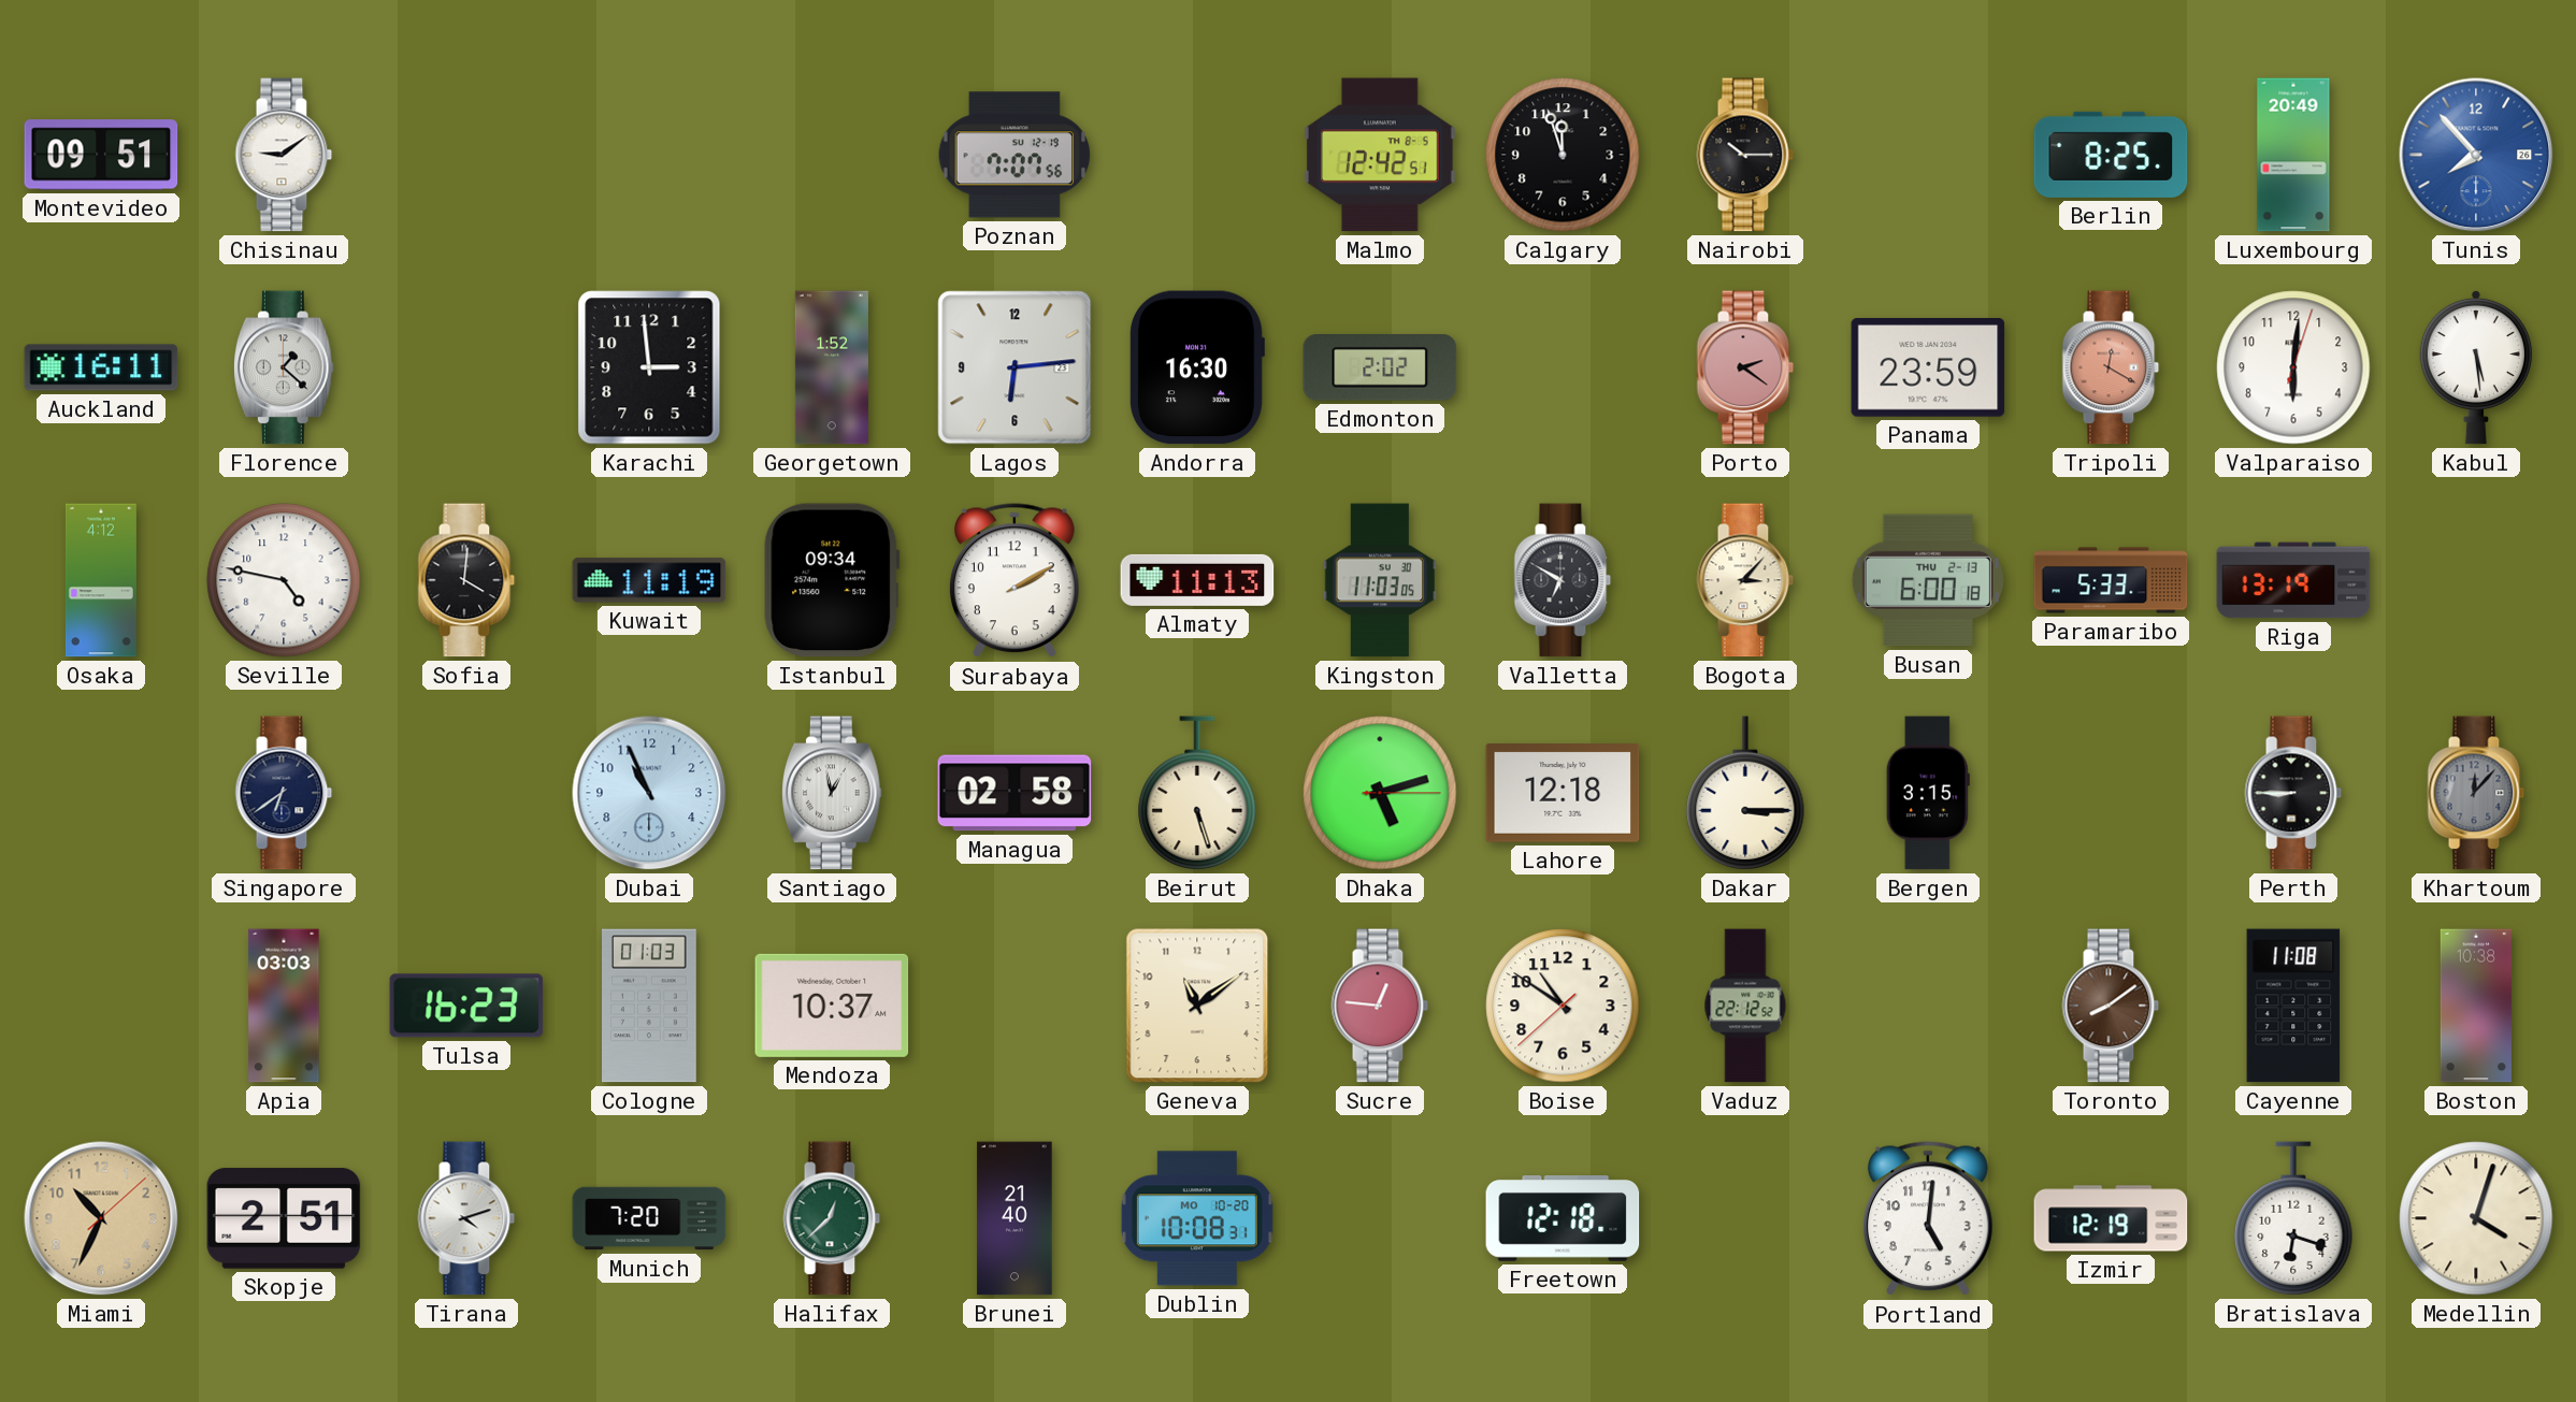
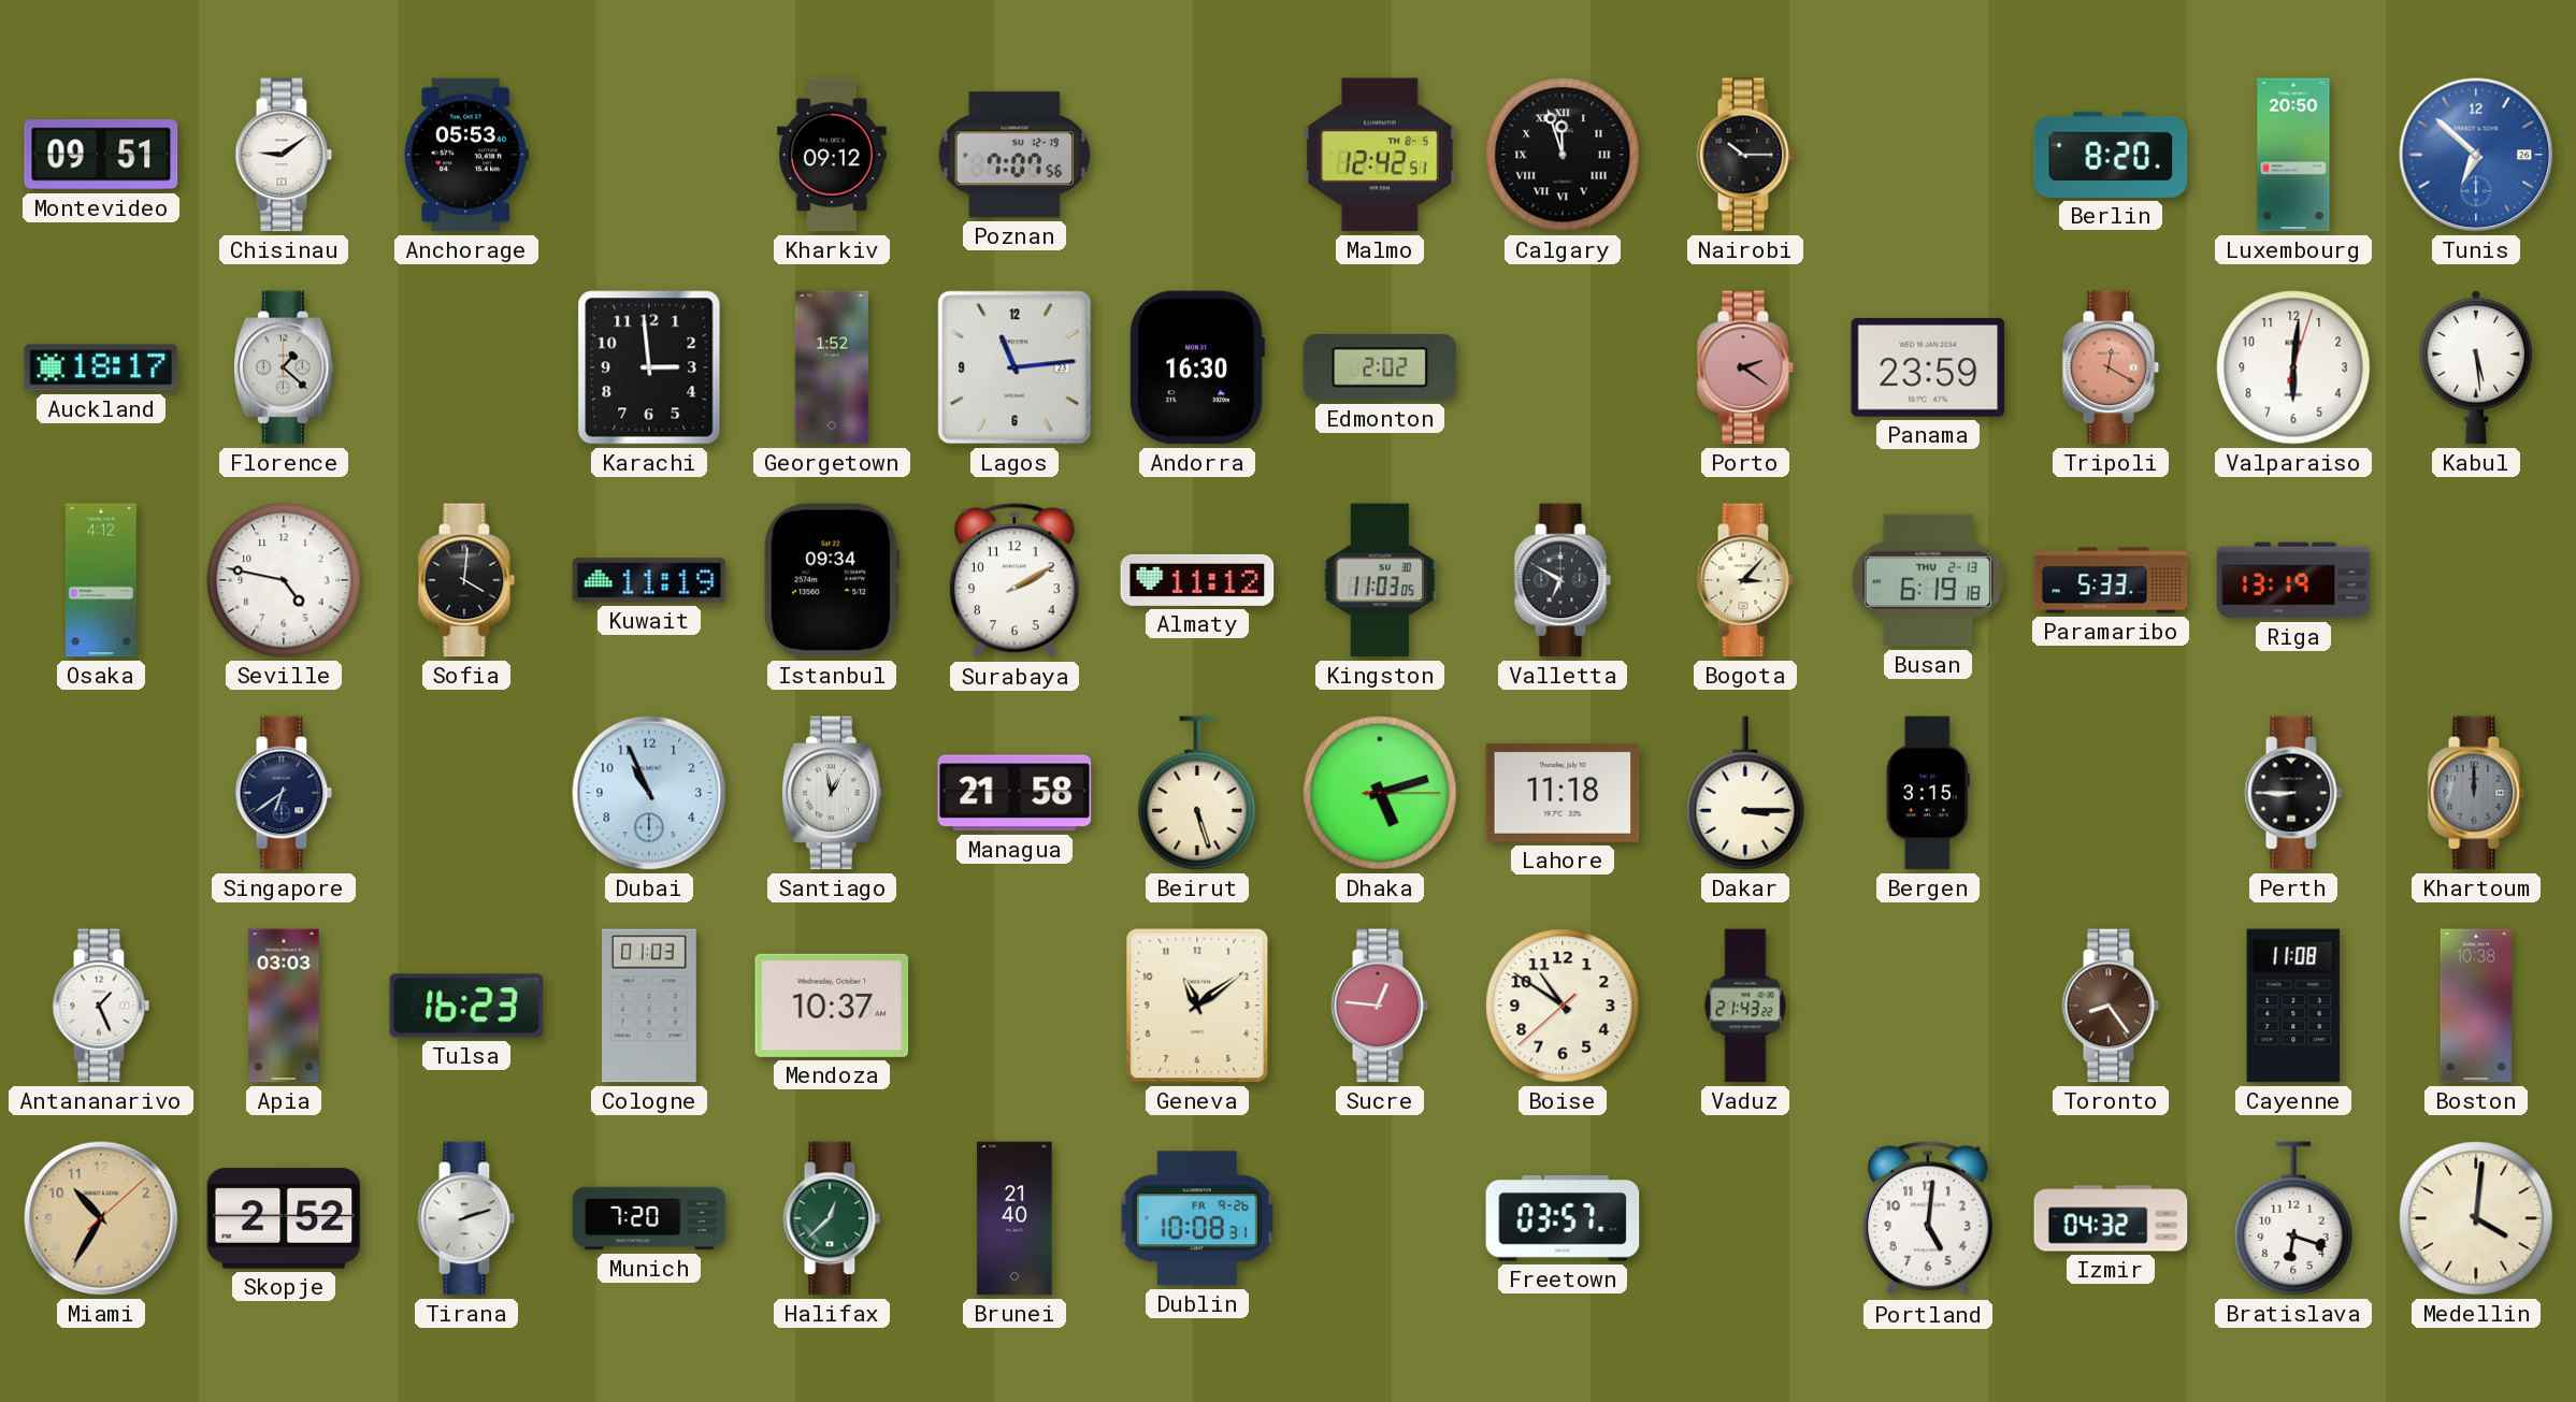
Anchorage: none -> 05:53 (466, 155)
Kharkiv: none -> 09:12 (833, 155)
Calgary numerals: Arabic -> Roman (1563, 155)
Berlin: 8:25 -> 8:20 (2111, 155)
Luxembourg: 20:49 -> 20:50 (2293, 155)
Tunis: 7:53 -> 6:52 (2476, 155)
Auckland: 16:11 -> 18:17 (101, 367)
Lagos: 6:14 -> 11:14 (1014, 367)
Almaty: 11:13 -> 11:12 (1197, 580)
Busan: 6:00 -> 6:19 (1928, 580)
Managua: 02:58 -> 21:58 (1014, 793)
Lahore: 12:18 -> 11:18 (1563, 794)
Khartoum: 12:07 -> 12:00 (2476, 793)
Antananarivo: none -> 1:26 (101, 1006)
Vaduz: 22:12 -> 21:43 (1745, 1006)
Toronto: 8:09 -> 8:24 (2111, 1006)
Miami: 10:34 -> 10:35 (101, 1218)
Skopje: 2:51 -> 2:52 (284, 1218)
Tirana: 4:12 -> 2:12 (466, 1218)
Dublin date: MO 10-20 -> FR 9-26 (1197, 1218)
Freetown: 12:18 -> 03:57 (1563, 1219)
Izmir: 12:19 -> 04:32 (2111, 1218)
Medellin: 4:03 -> 4:01 (2476, 1218)
